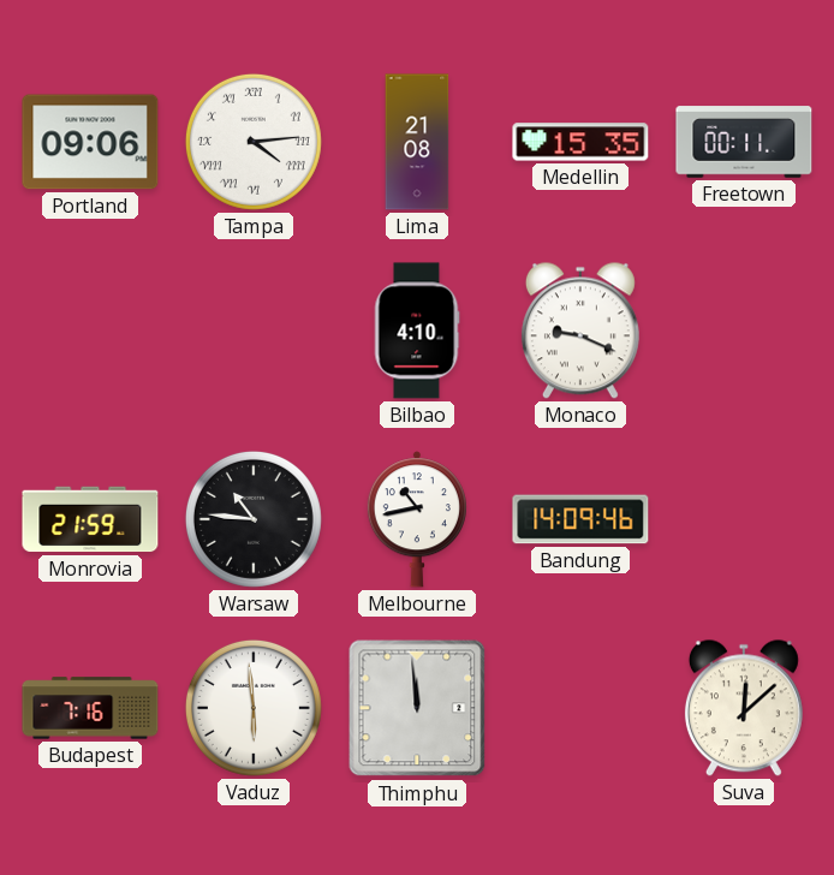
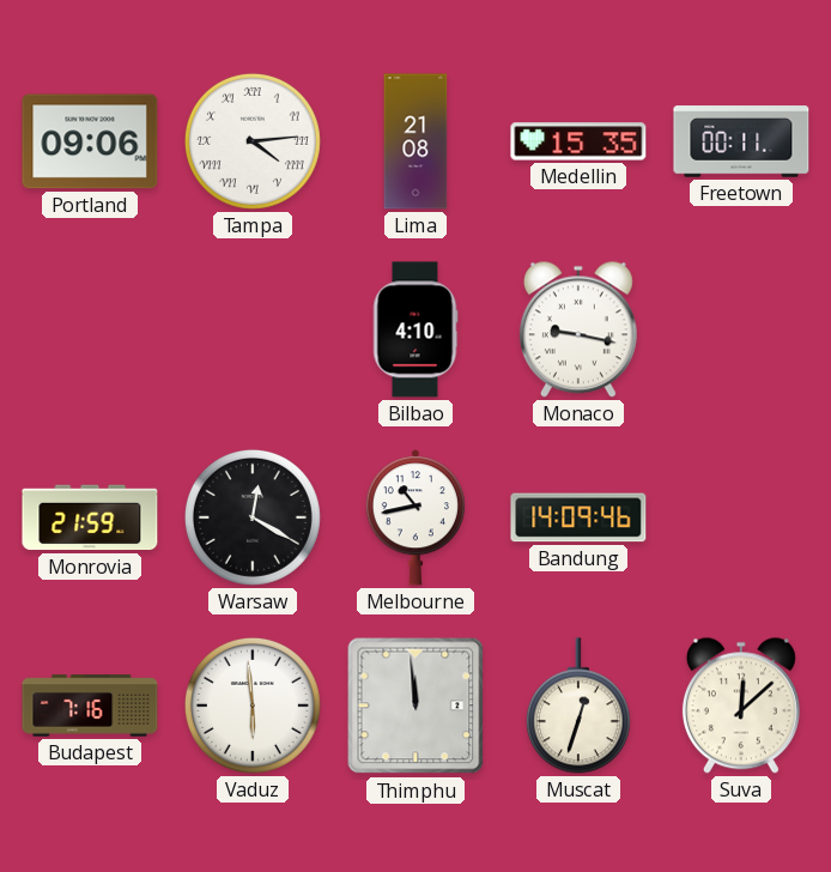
Monaco: 9:19 -> 9:17 (578, 329)
Warsaw: 10:46 -> 12:20 (253, 517)
Muscat: none -> 12:33 (578, 706)
